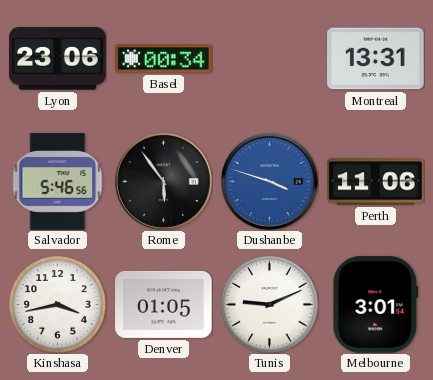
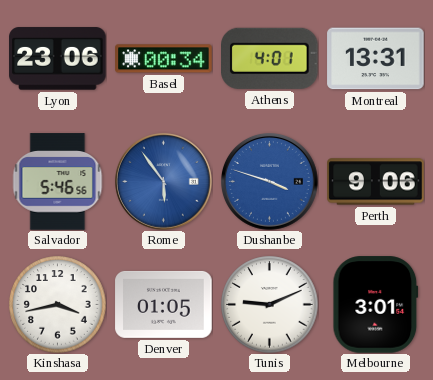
Athens: none -> 4:01 (270, 58)
Rome dial: black -> blue (163, 181)
Perth: 11:06 -> 9:06 (376, 182)
